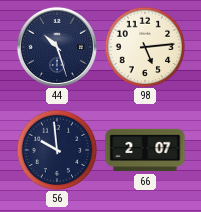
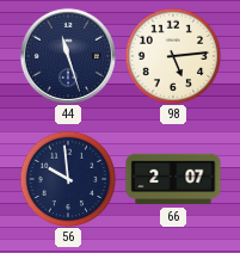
44: 10:27 -> 11:27 (68, 56)
